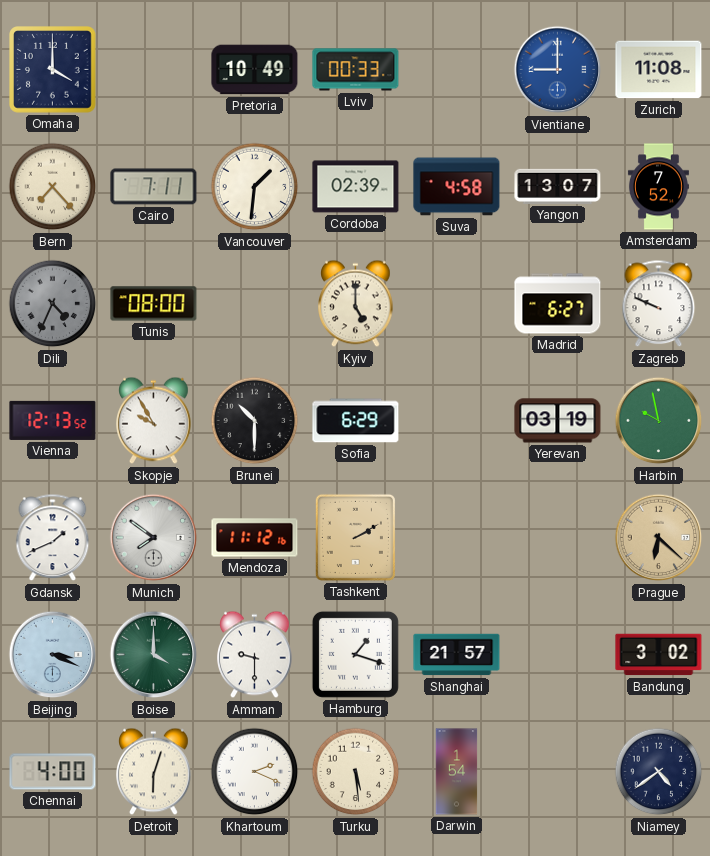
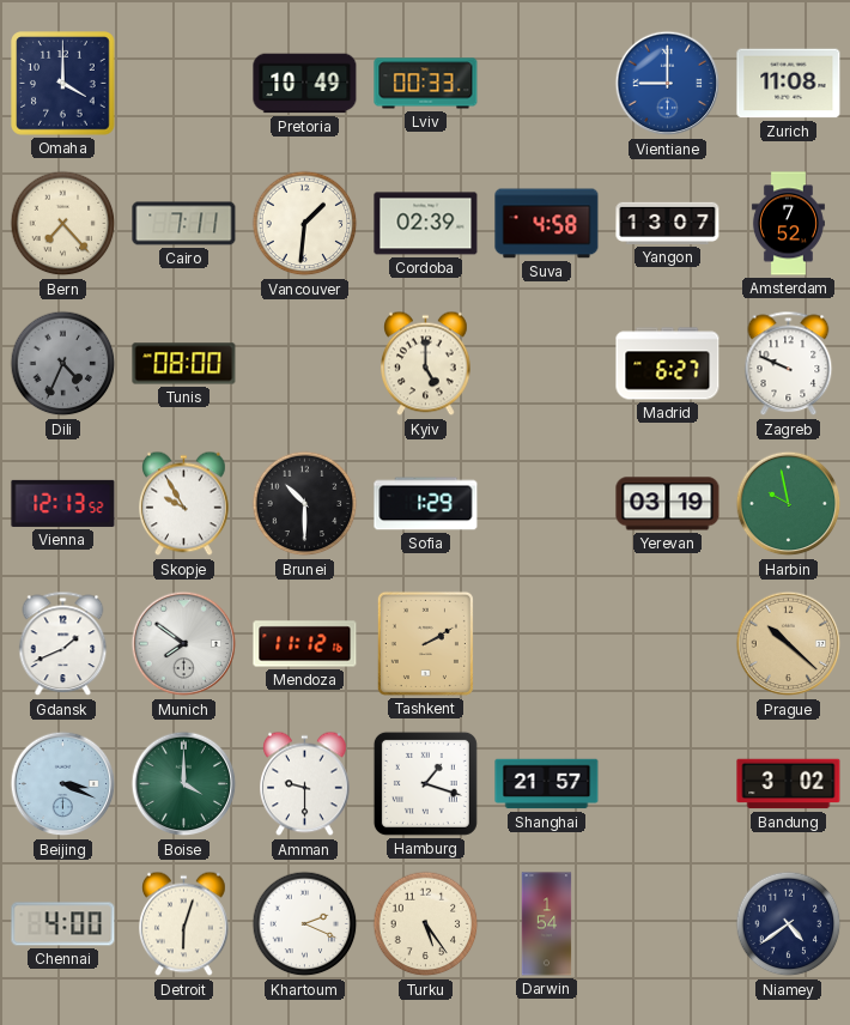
Sofia: 6:29 -> 1:29 (426, 504)
Prague: 6:22 -> 10:22 (789, 644)
Turku: 5:29 -> 5:24 (426, 924)
